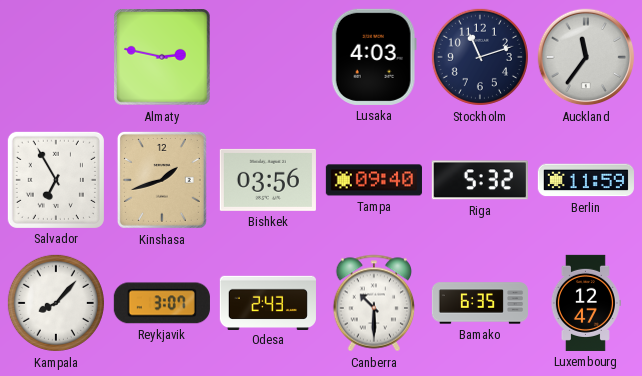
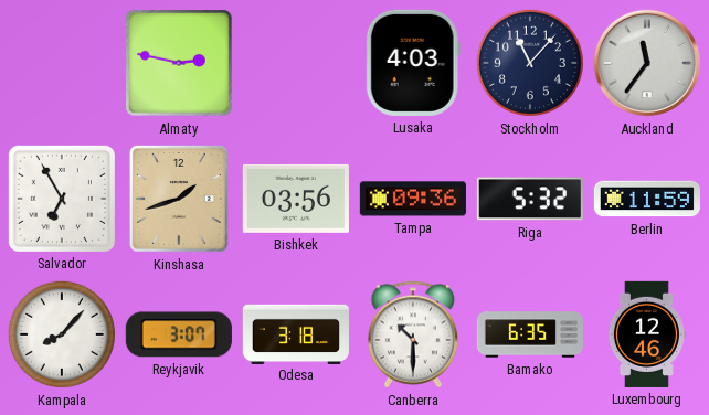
Stockholm: 11:12 -> 11:07 (530, 63)
Tampa: 09:40 -> 09:36 (413, 199)
Odesa: 2:43 -> 3:18 (296, 333)
Luxembourg: 12:47 -> 12:46 (646, 334)
